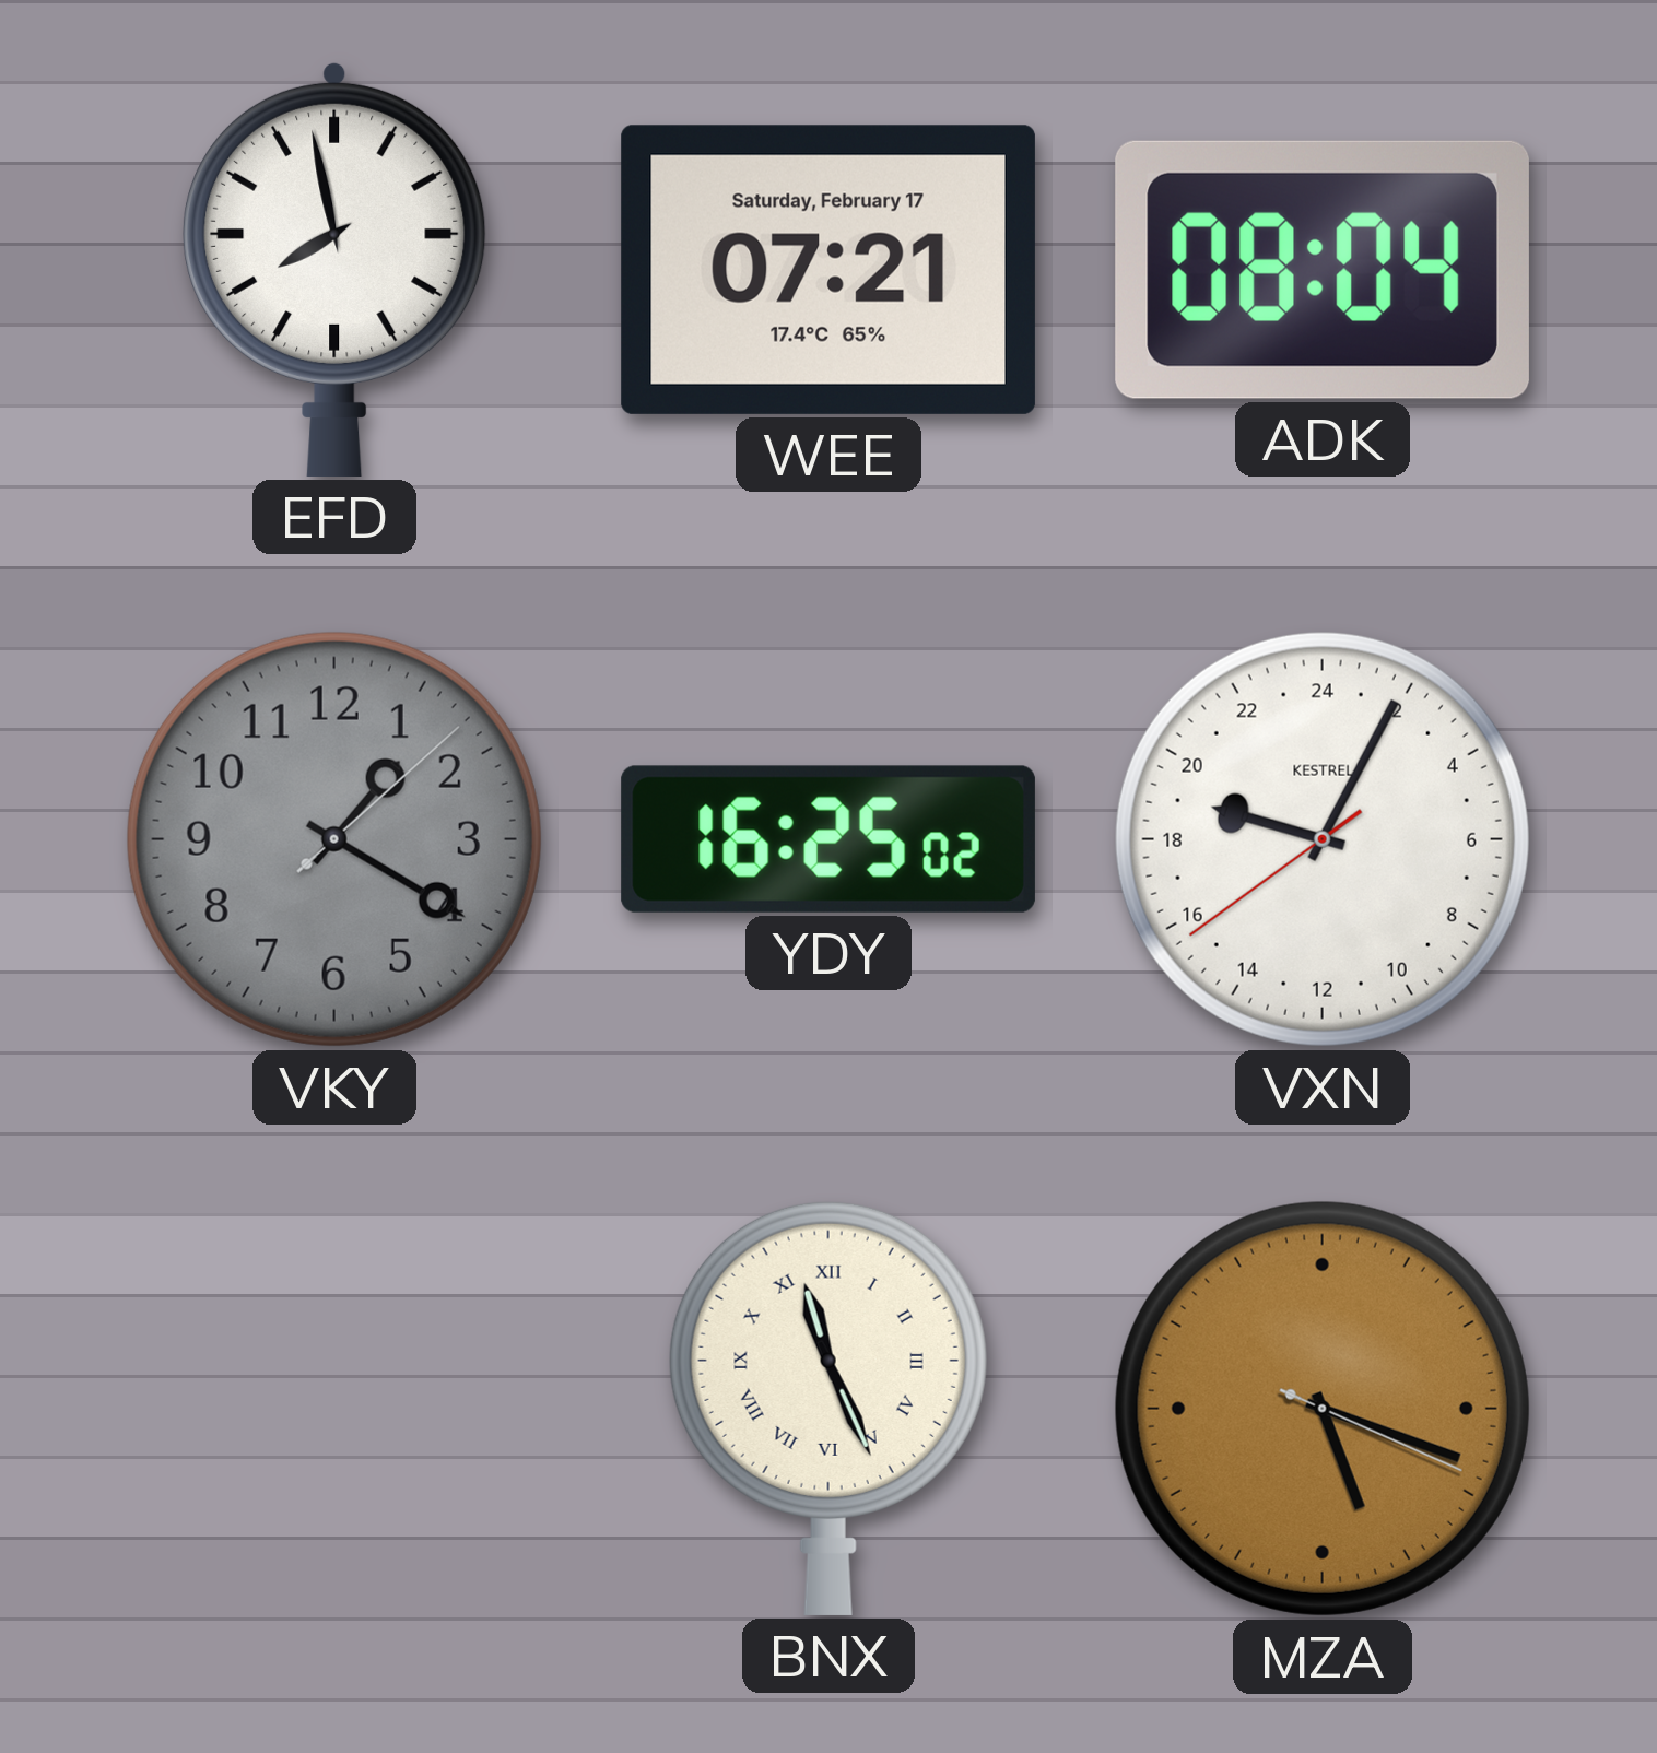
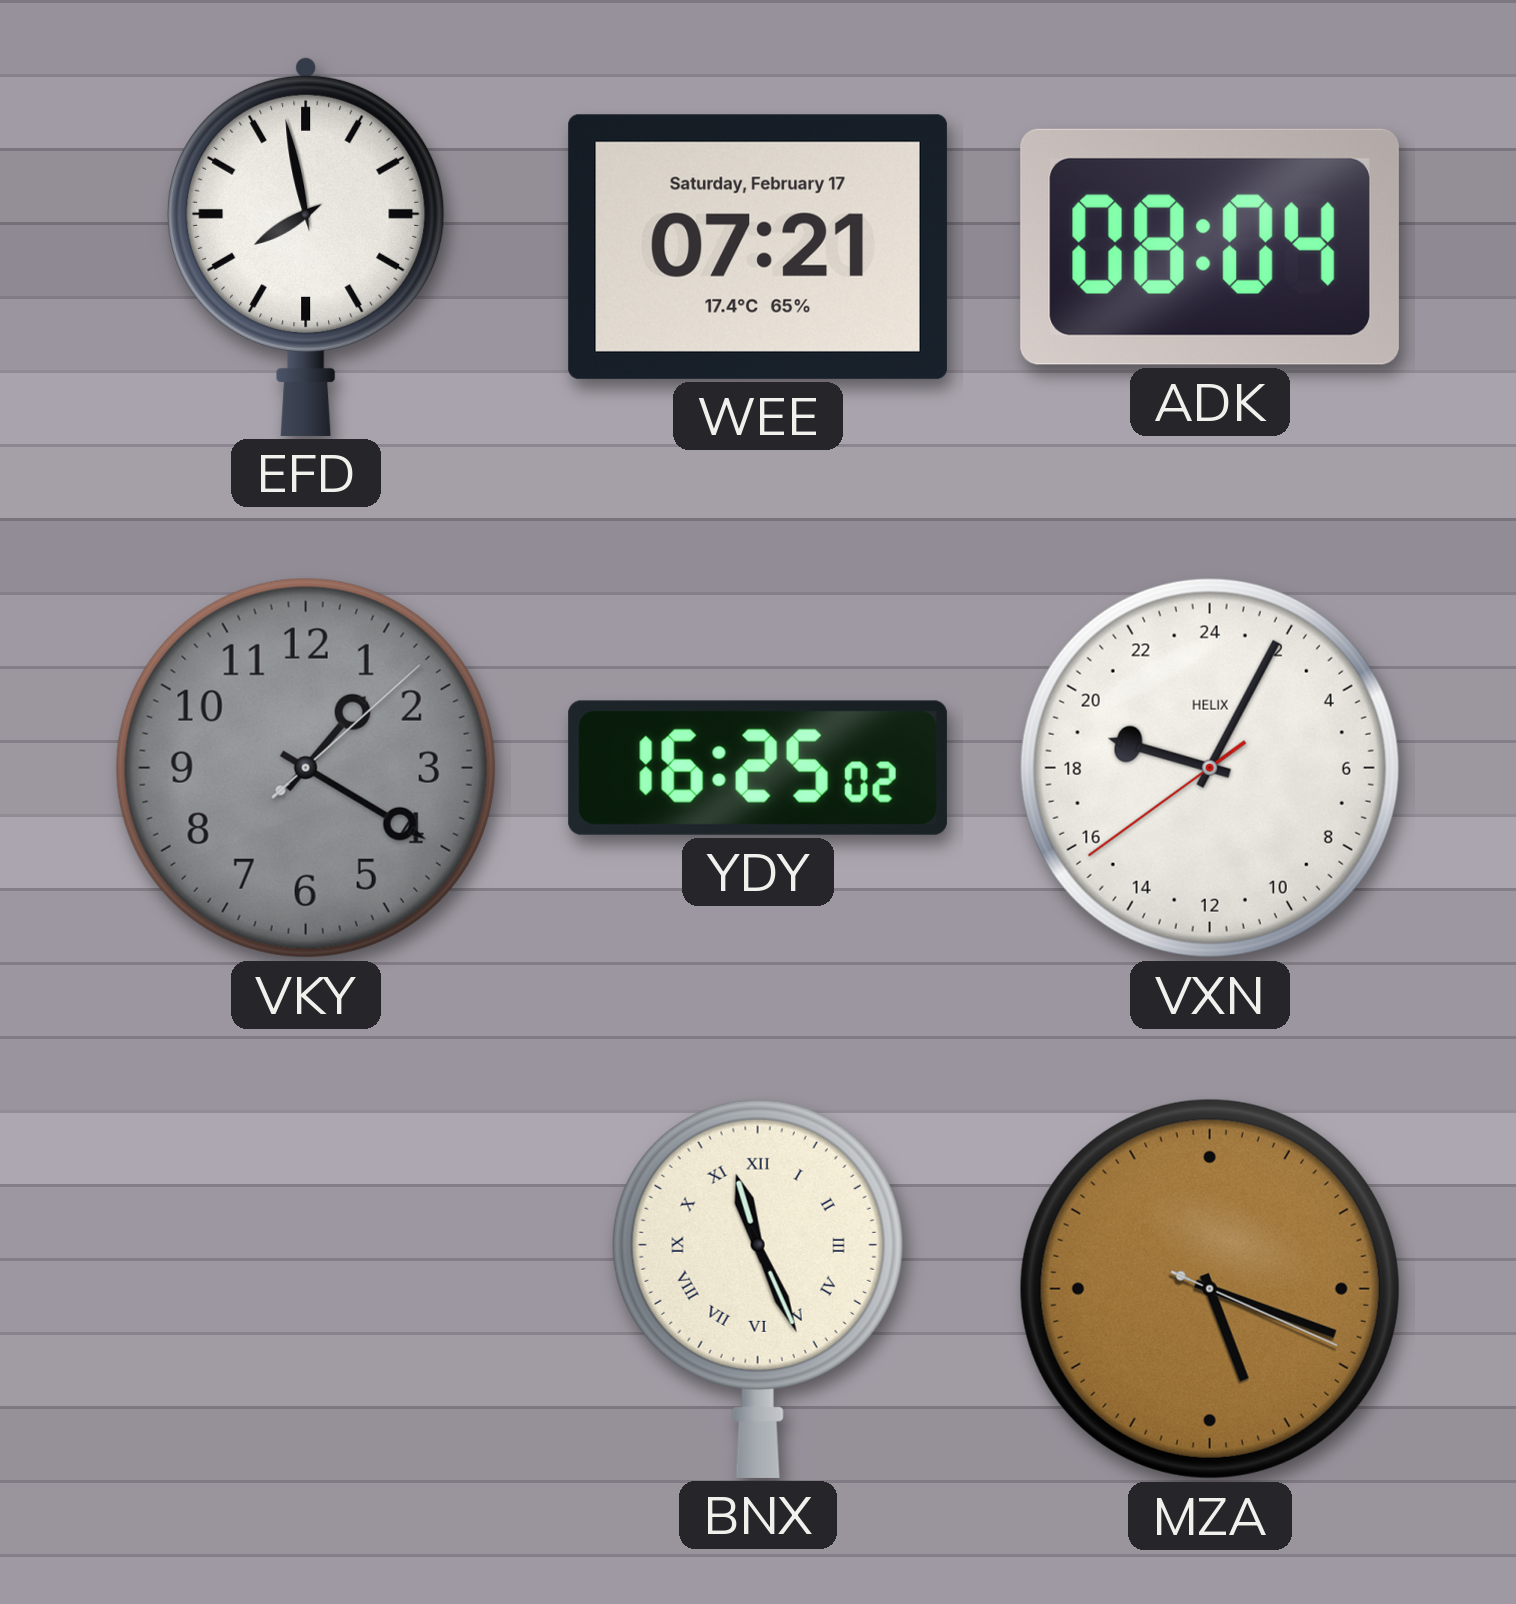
VXN brand: KESTREL -> HELIX (1210, 768)
